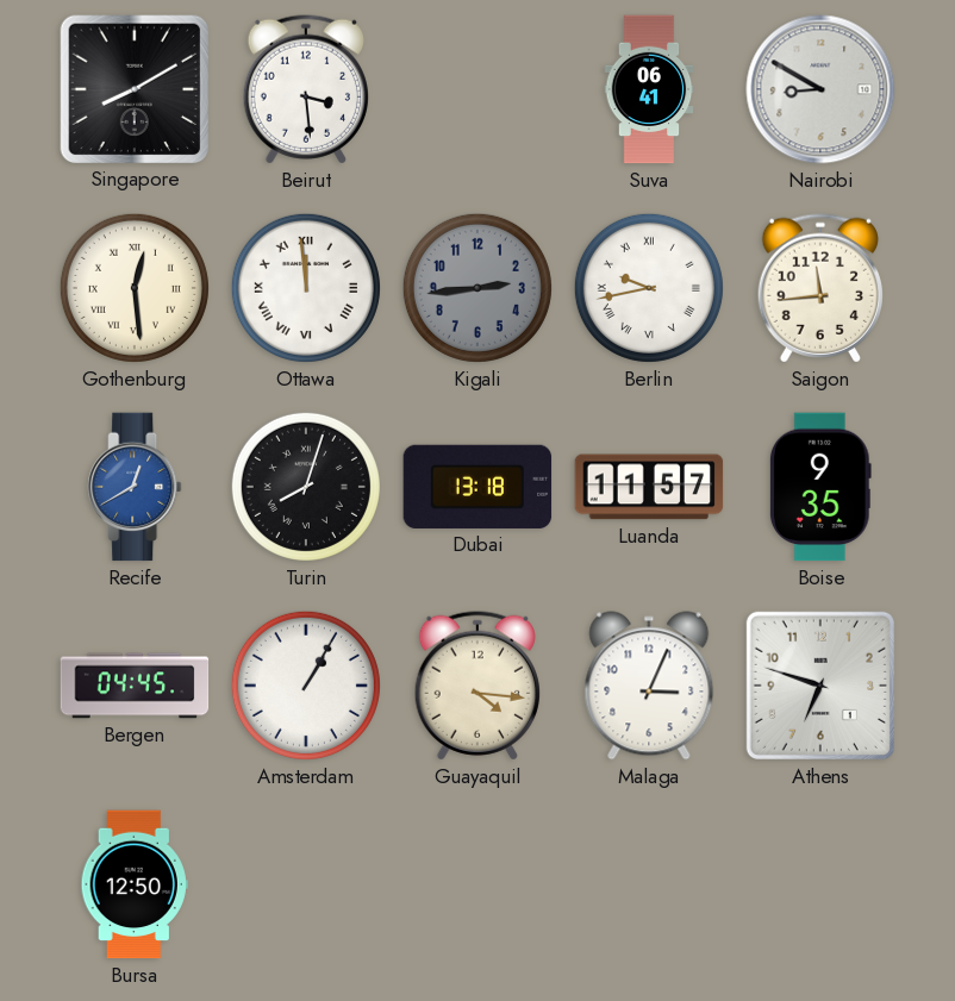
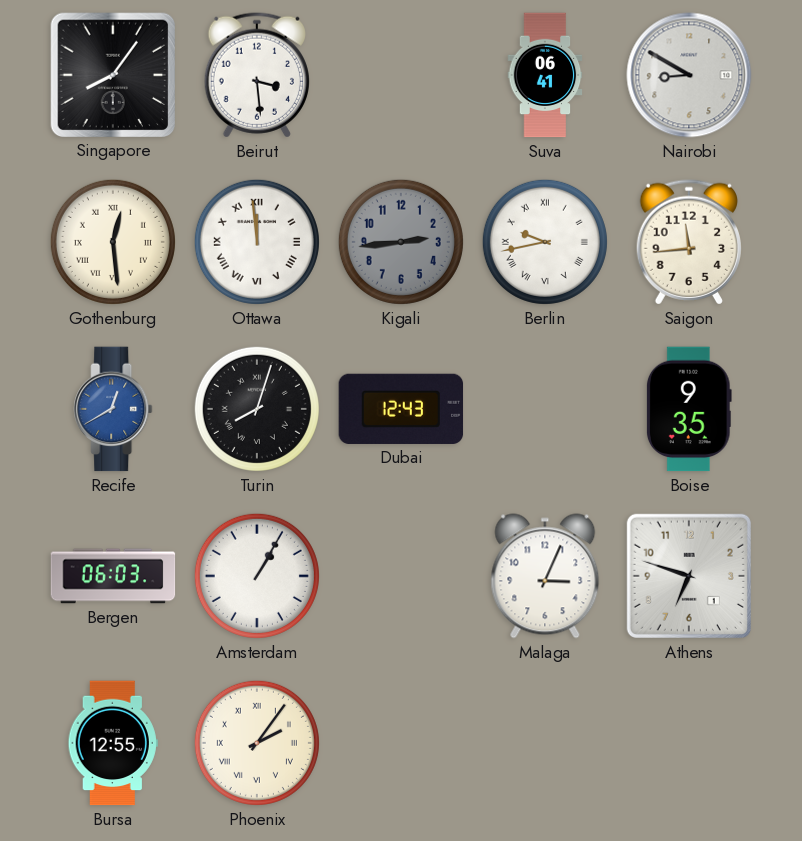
Singapore: 8:10 -> 8:06 (112, 74)
Dubai: 13:18 -> 12:43 (401, 409)
Luanda: 11:57 -> none (649, 487)
Bergen: 04:45 -> 06:03 (113, 576)
Guayaquil: 4:16 -> none (477, 686)
Bursa: 12:50 -> 12:55 (113, 743)
Phoenix: none -> 2:06 (257, 743)
